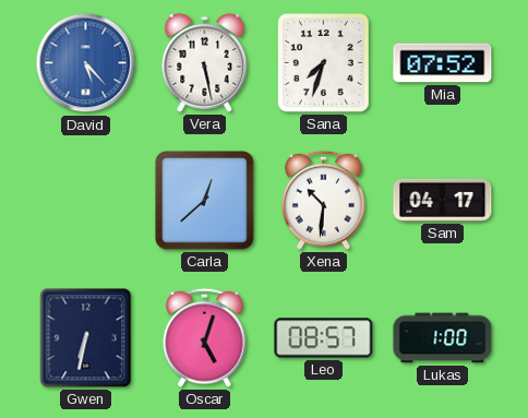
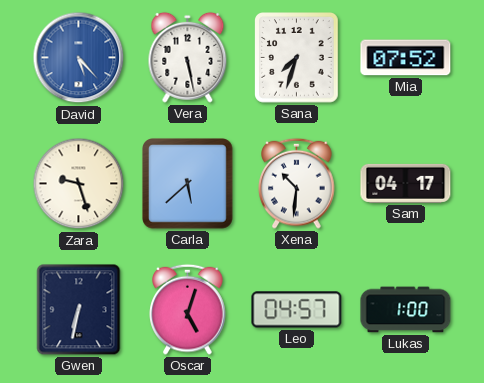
Zara: none -> 9:27 (79, 184)
Carla: 12:38 -> 5:38 (188, 184)
Leo: 08:57 -> 04:57 (297, 310)
